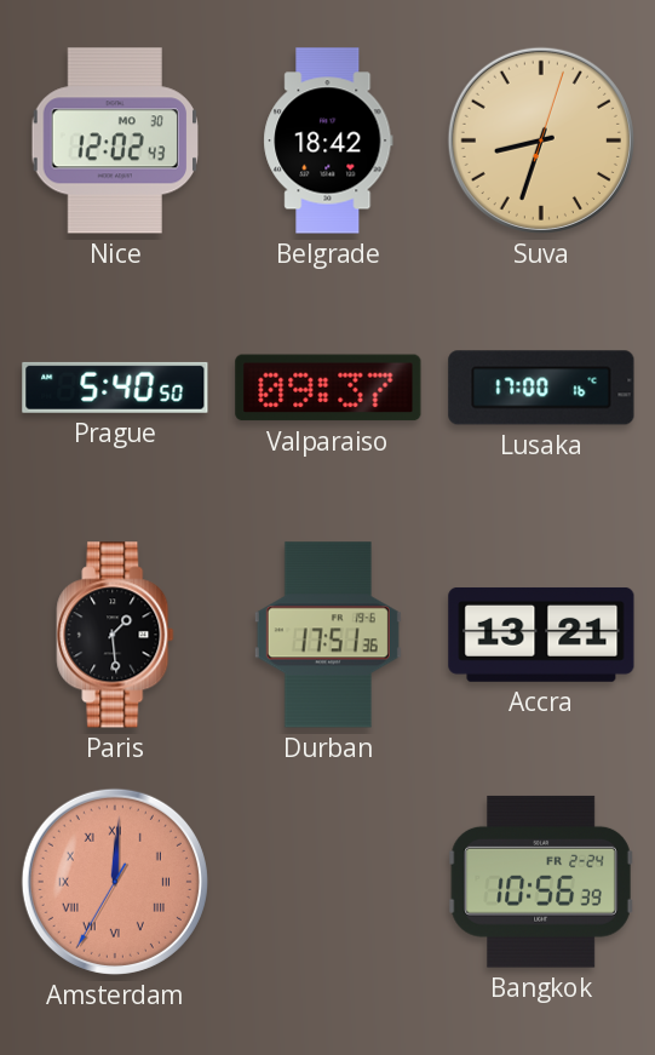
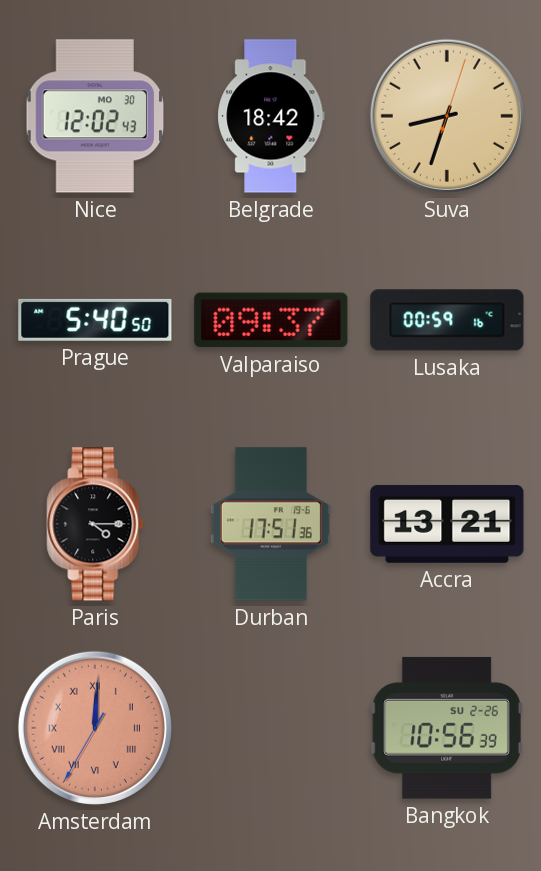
Lusaka: 17:00 -> 00:59 (447, 320)
Paris: 1:29 -> 4:15 (95, 524)
Bangkok date: FR 2-24 -> SU 2-26 (447, 728)
